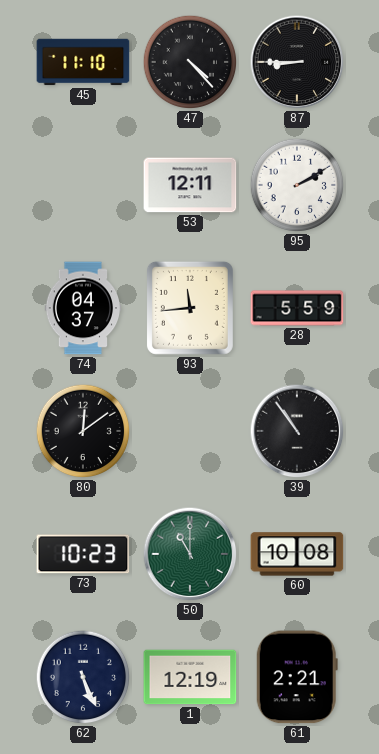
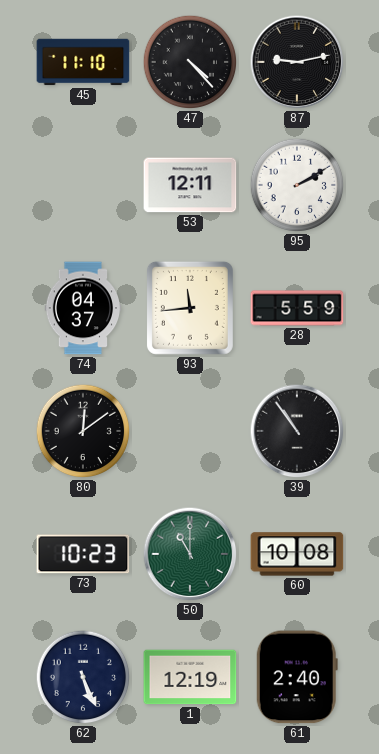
87: 8:45 -> 9:13 (297, 62)
61: 2:21 -> 2:40 (297, 677)
